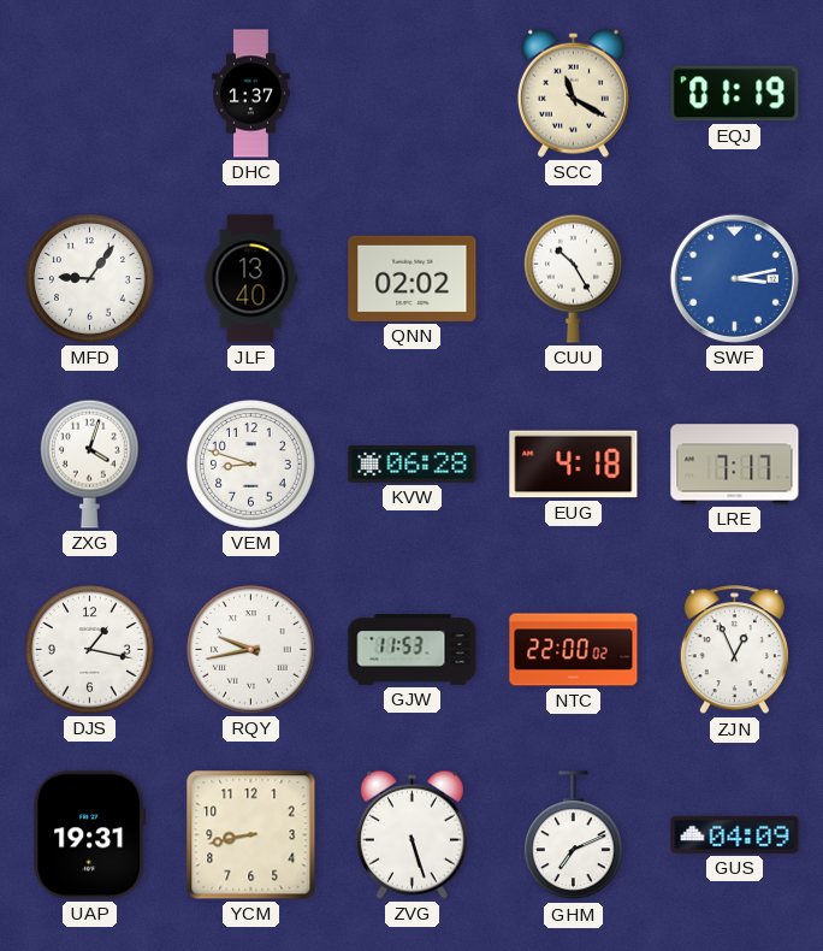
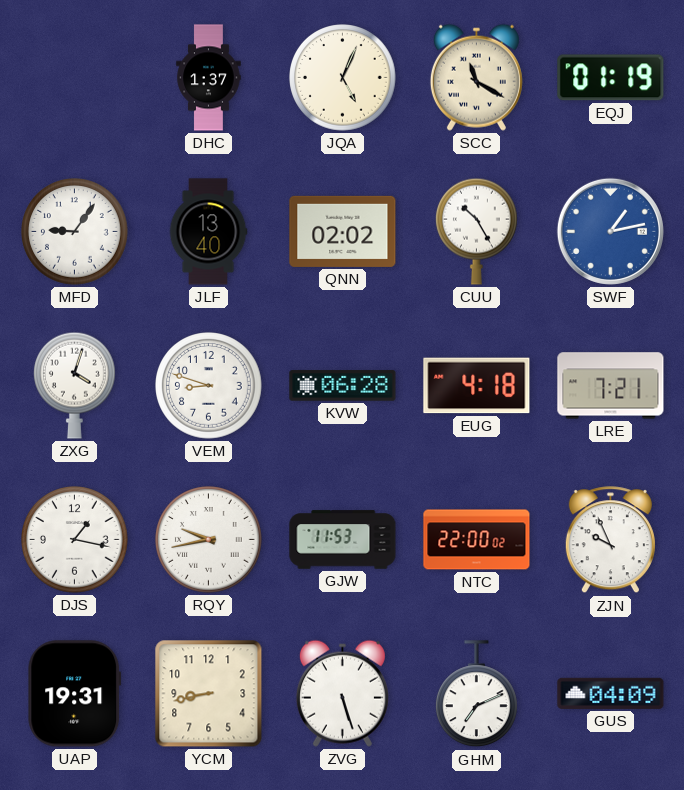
JQA: none -> 5:04 (343, 78)
SWF: 3:13 -> 1:13 (610, 231)
LRE: 7:17 -> 7:21 (611, 386)
ZJN: 12:56 -> 9:56 (610, 540)
